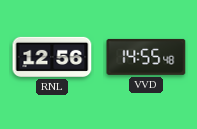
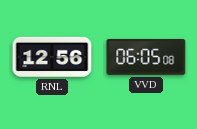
VVD: 14:55 -> 06:05 (146, 57)
